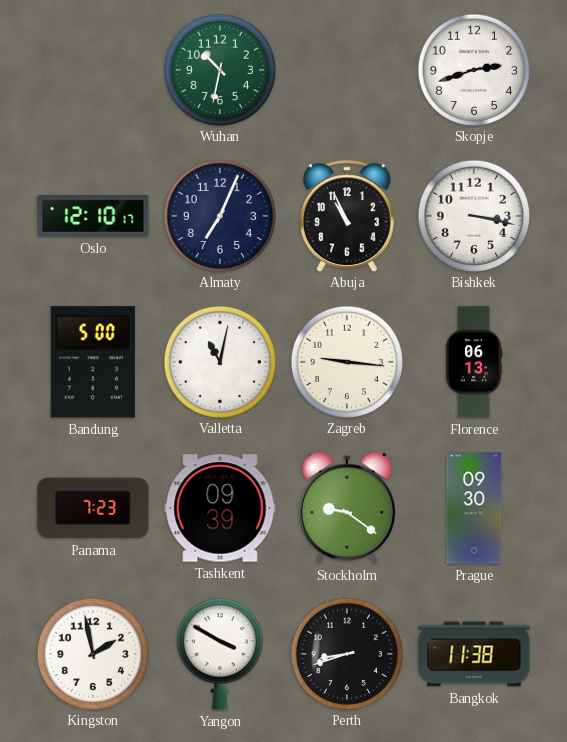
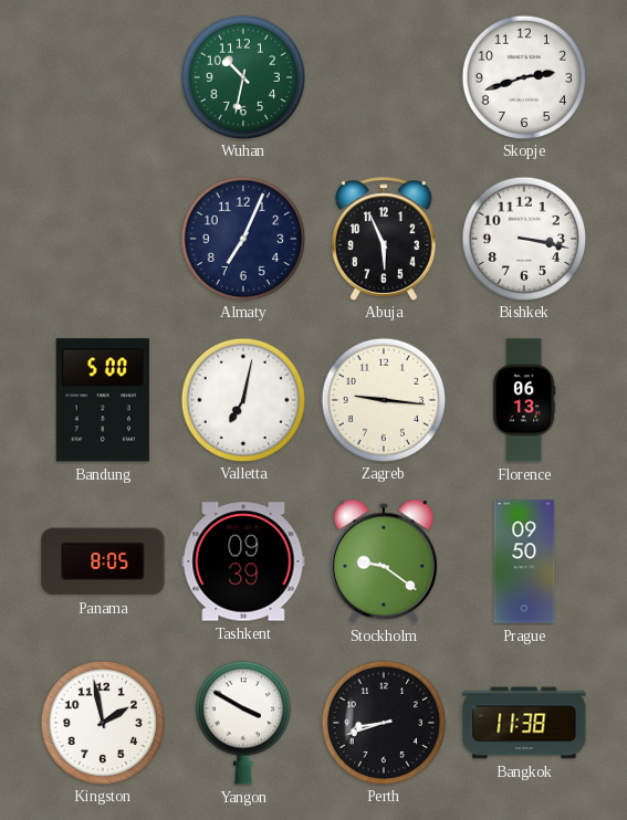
Oslo: 12:10 -> none (93, 216)
Abuja: 10:56 -> 5:56 (384, 239)
Valletta: 11:02 -> 7:02 (242, 399)
Panama: 7:23 -> 8:05 (103, 561)
Prague: 09:30 -> 09:50 (524, 561)
